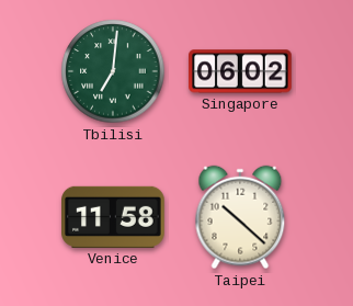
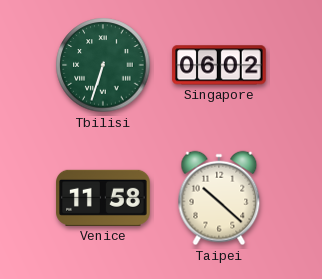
Tbilisi: 7:01 -> 6:33 (103, 65)
